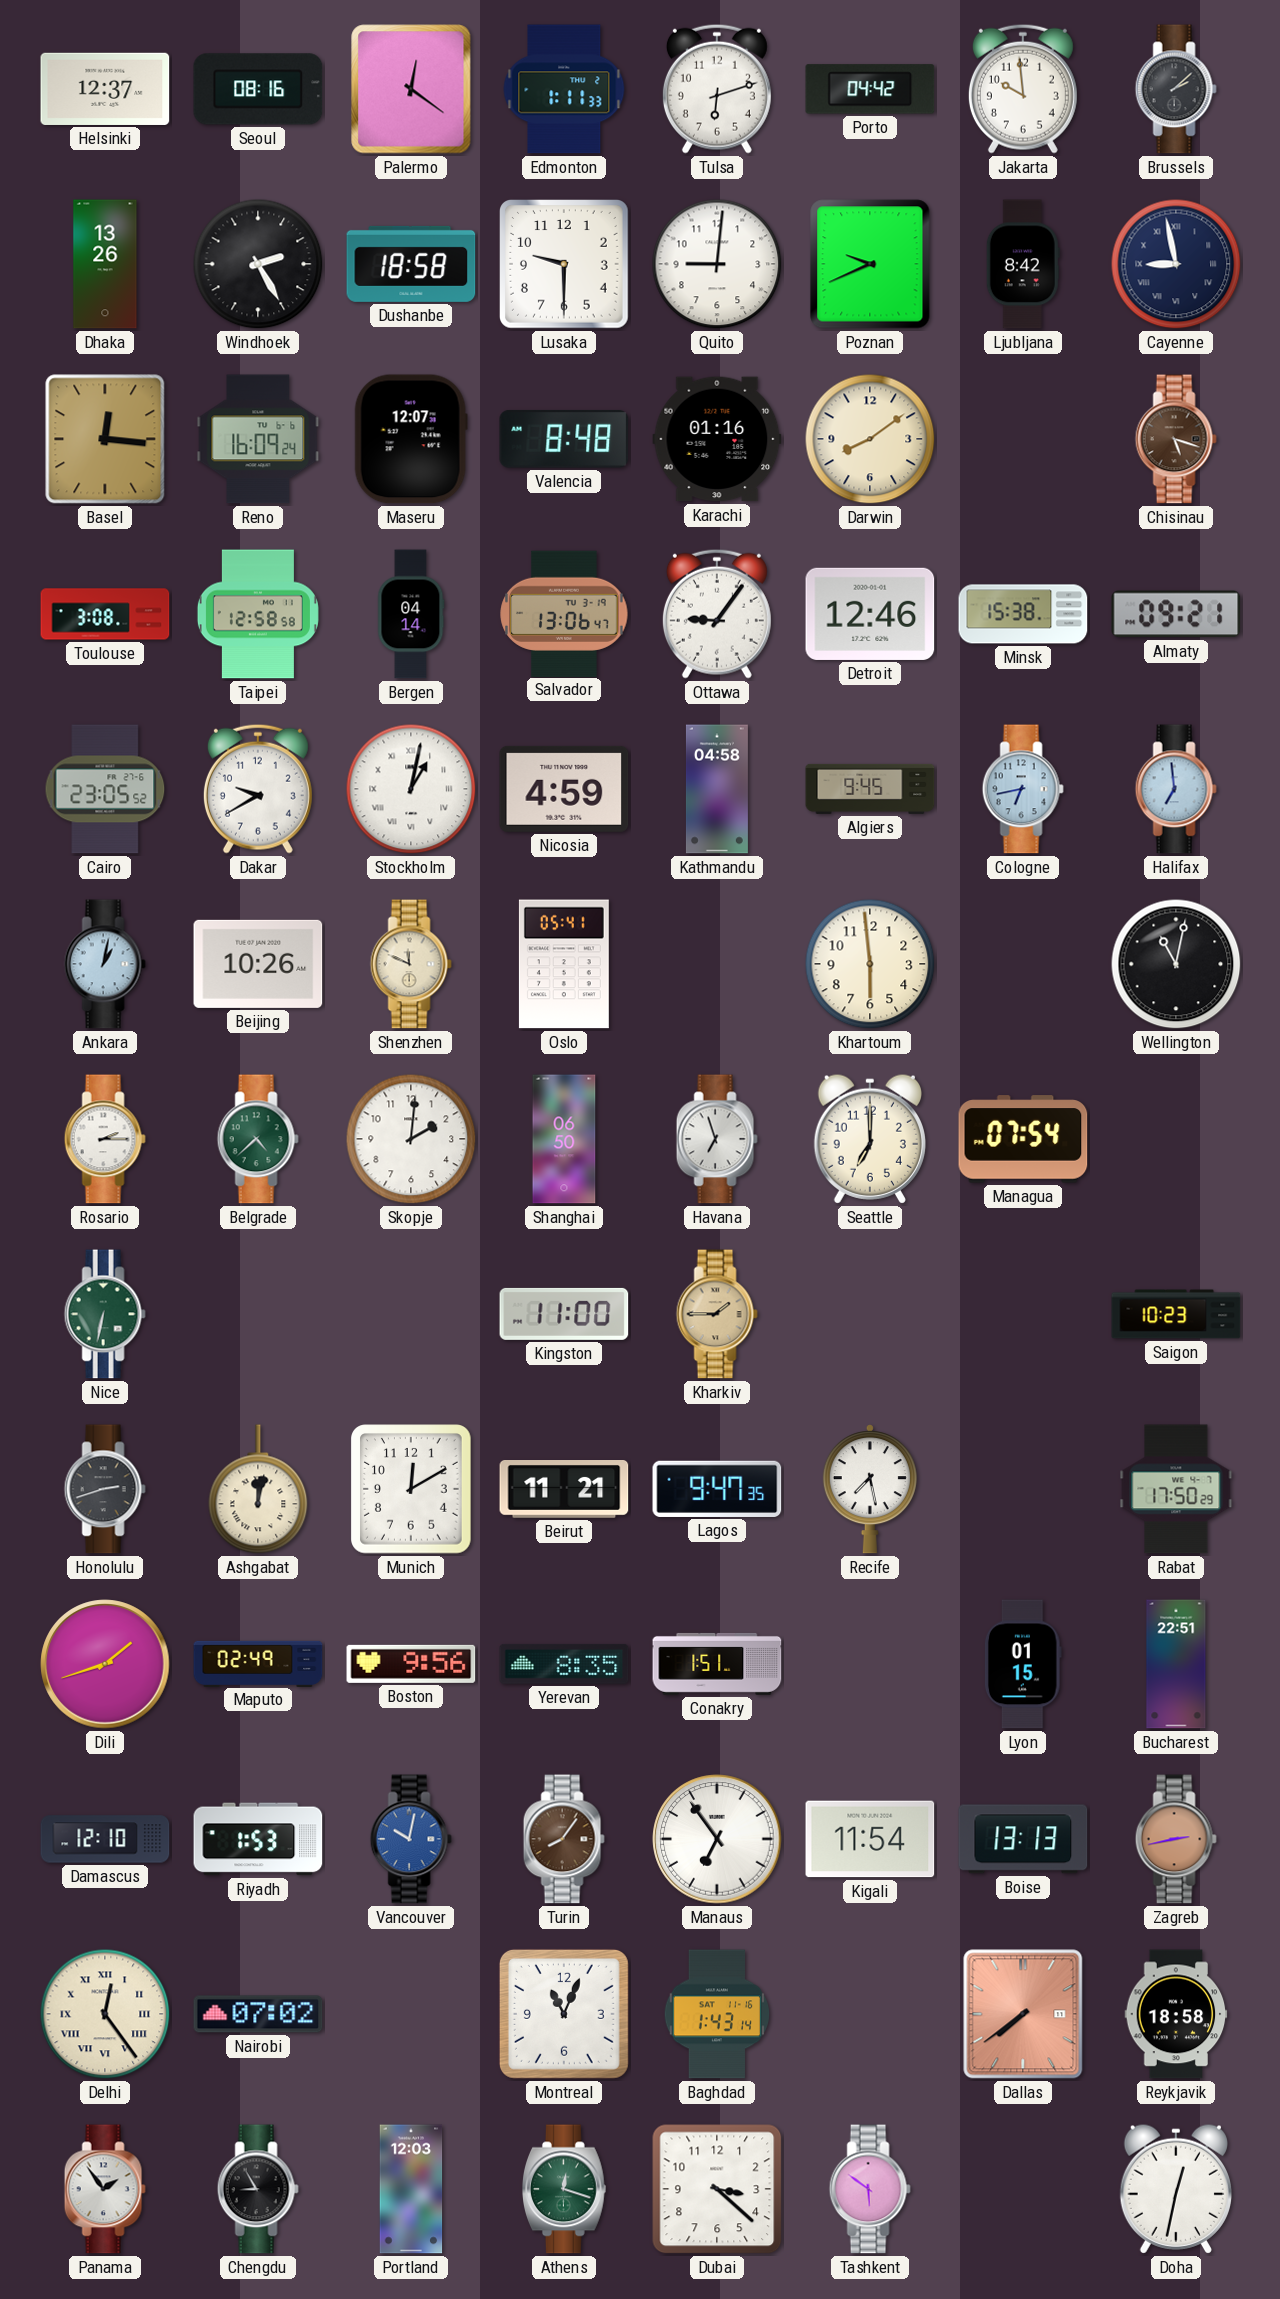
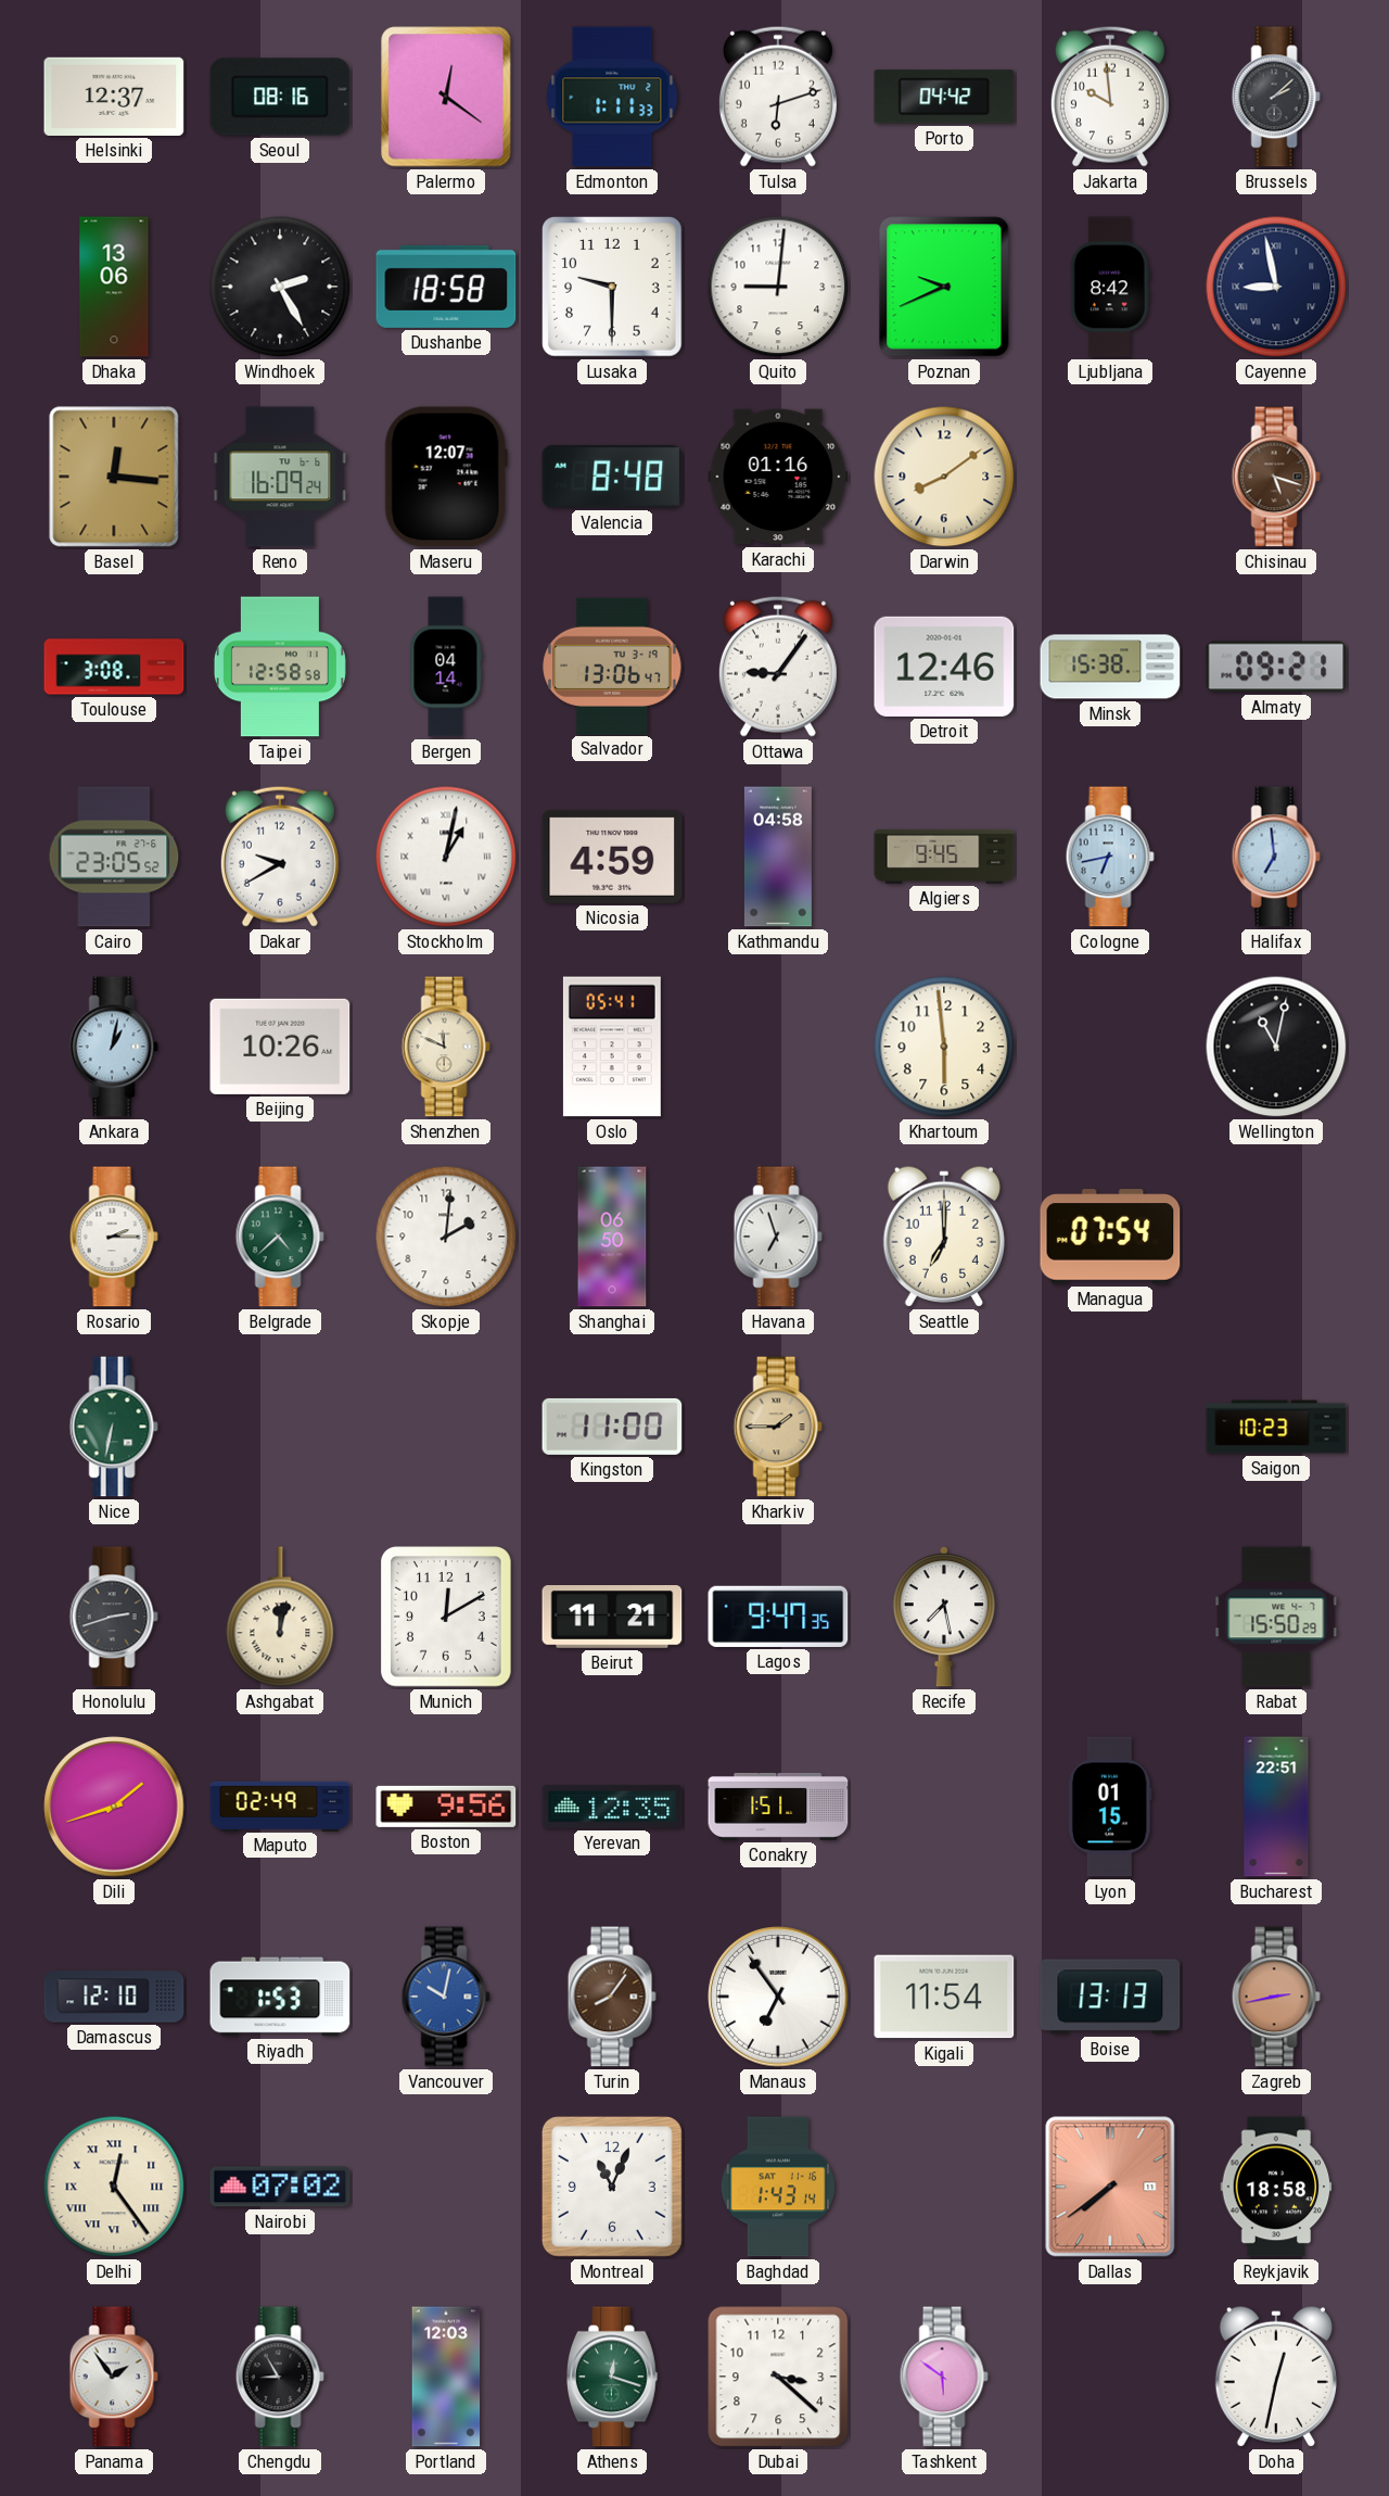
Dhaka: 13:26 -> 13:06 (114, 287)
Rabat: 17:50 -> 15:50 (1276, 1617)
Yerevan: 8:35 -> 12:35 (612, 1807)
